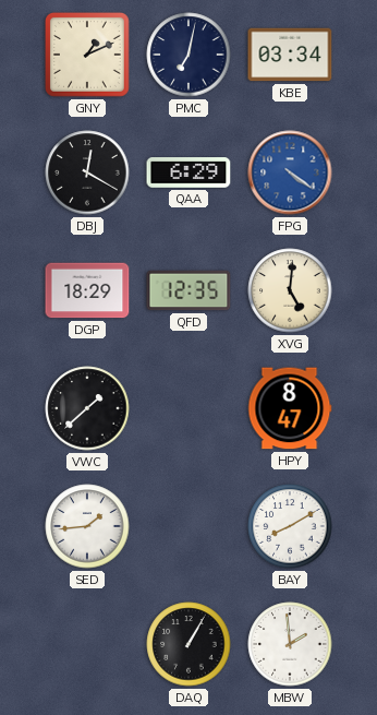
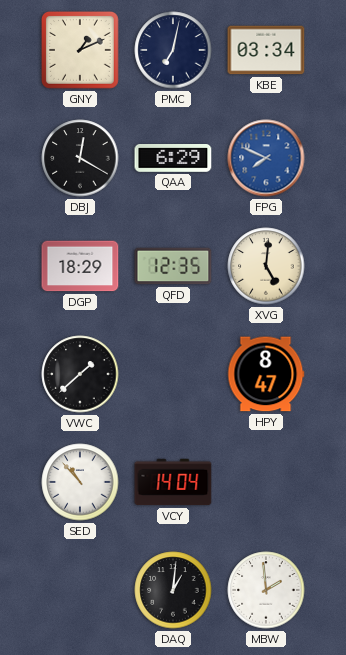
FPG: 4:21 -> 7:49 (266, 158)
SED: 1:44 -> 10:53 (80, 482)
VCY: none -> 14:04 (173, 482)
BAY: 8:10 -> none (290, 526)
DAQ: 1:05 -> 1:01 (173, 590)
